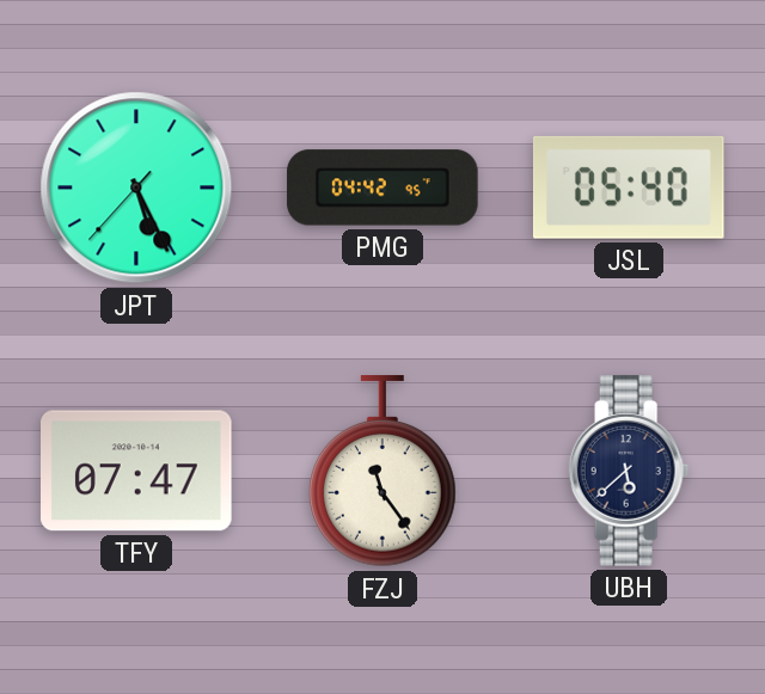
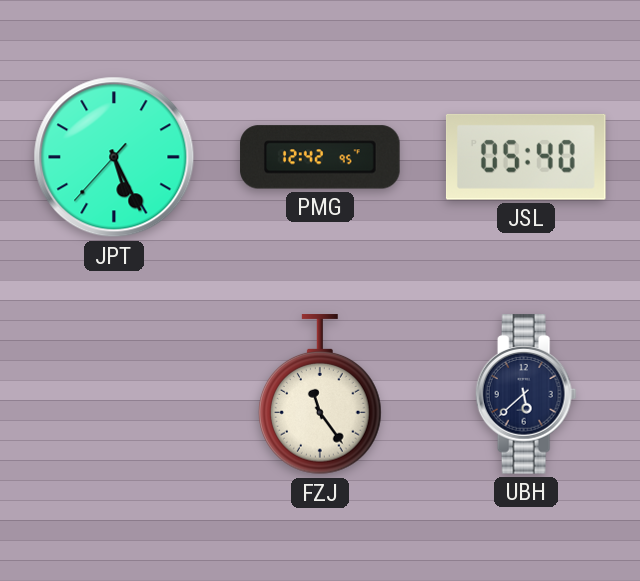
PMG: 04:42 -> 12:42 (320, 157)
TFY: 07:47 -> none (137, 471)
